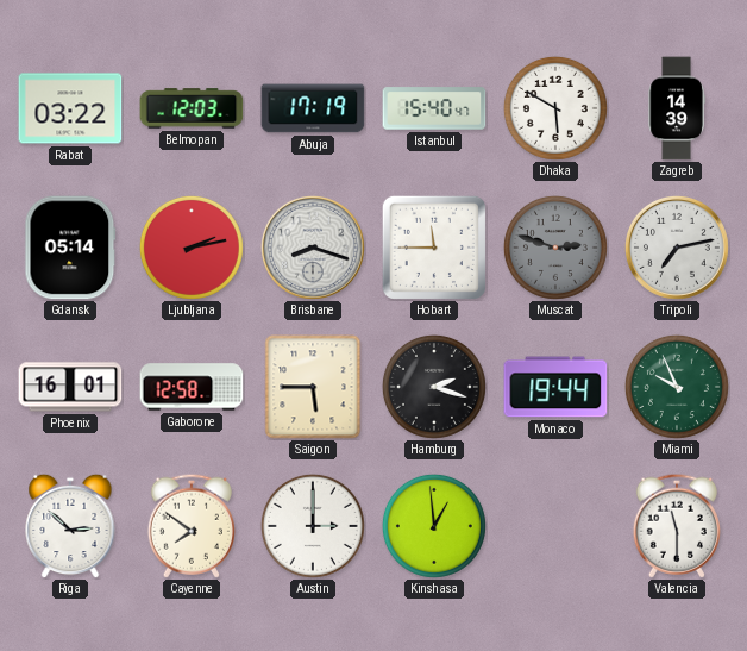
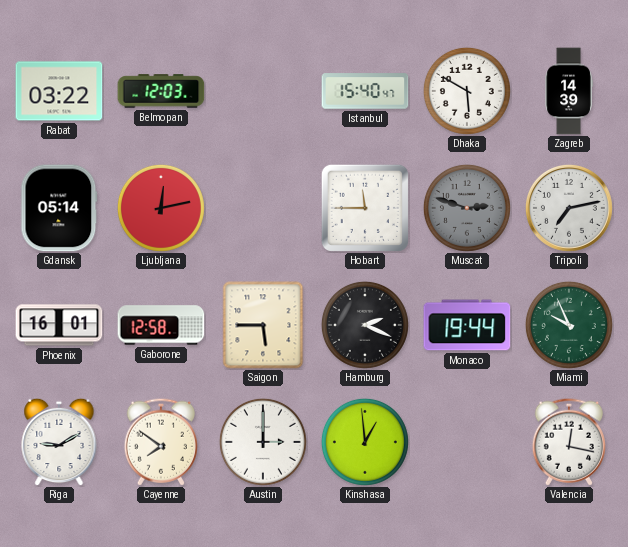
Abuja: 17:19 -> none (313, 108)
Ljubljana: 2:13 -> 12:13 (161, 208)
Brisbane: 8:18 -> none (313, 248)
Hamburg: 2:18 -> 2:19 (365, 325)
Riga: 2:52 -> 9:10 (59, 442)
Valencia: 11:30 -> 12:17 (569, 442)
